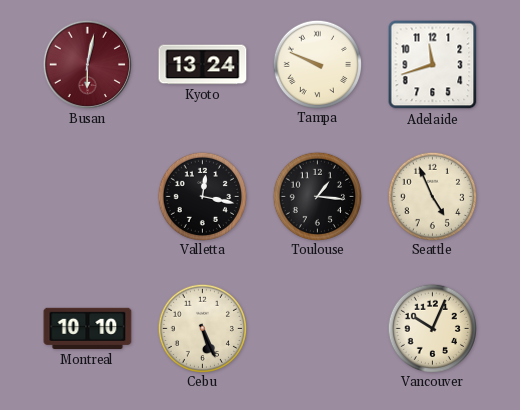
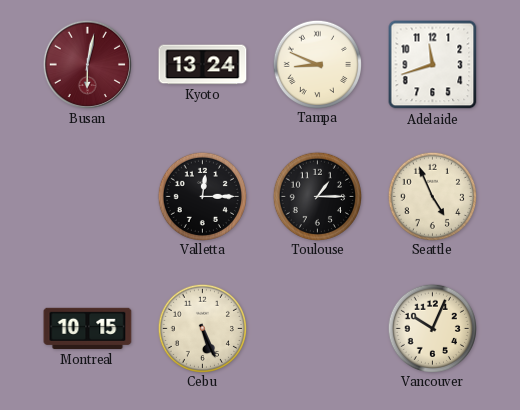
Tampa: 9:49 -> 8:49 (317, 64)
Valletta: 12:17 -> 12:15 (202, 196)
Toulouse: 1:16 -> 1:15 (317, 196)
Montreal: 10:10 -> 10:15 (88, 329)
